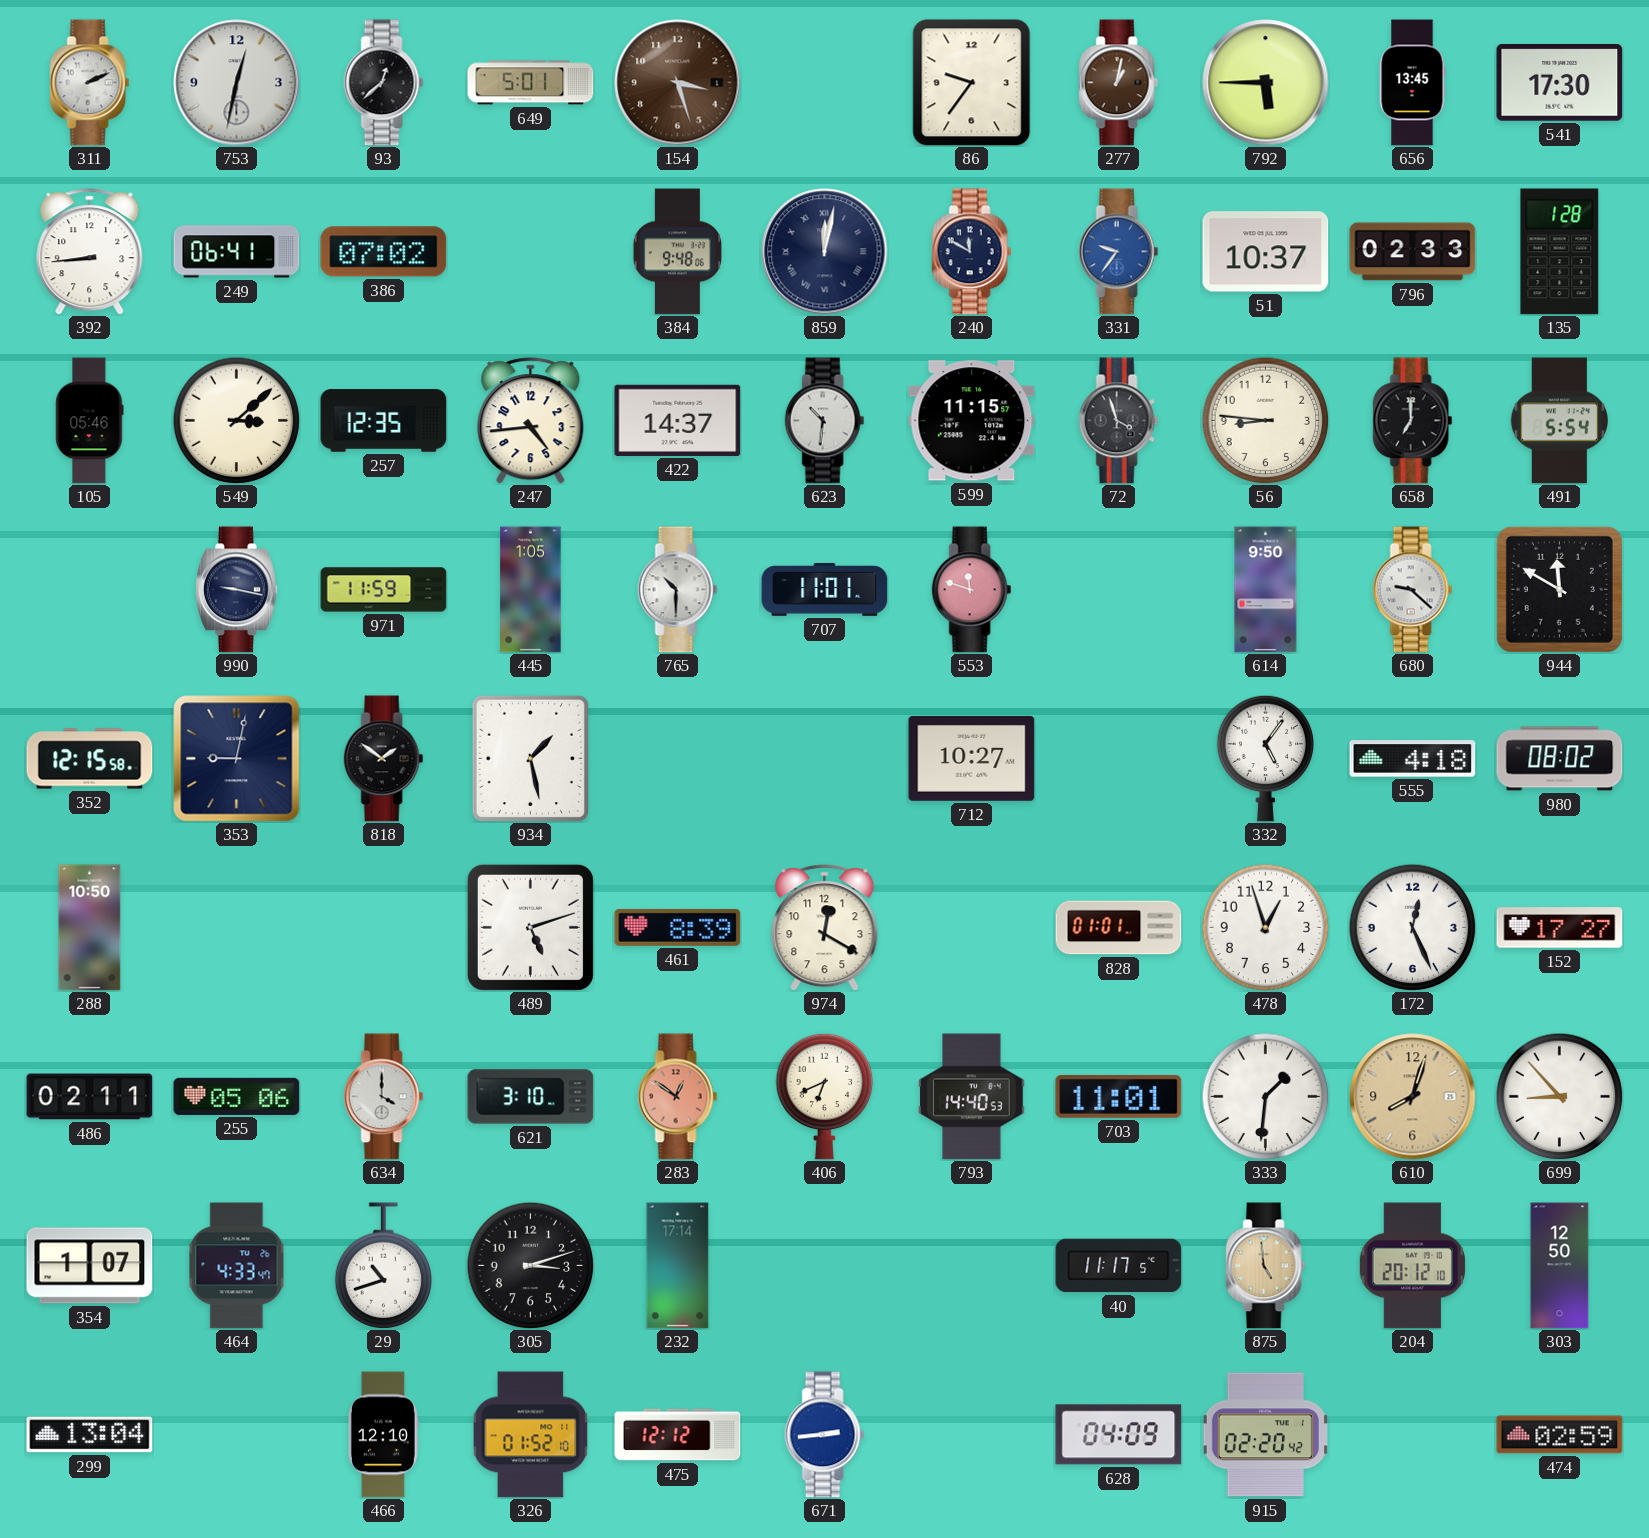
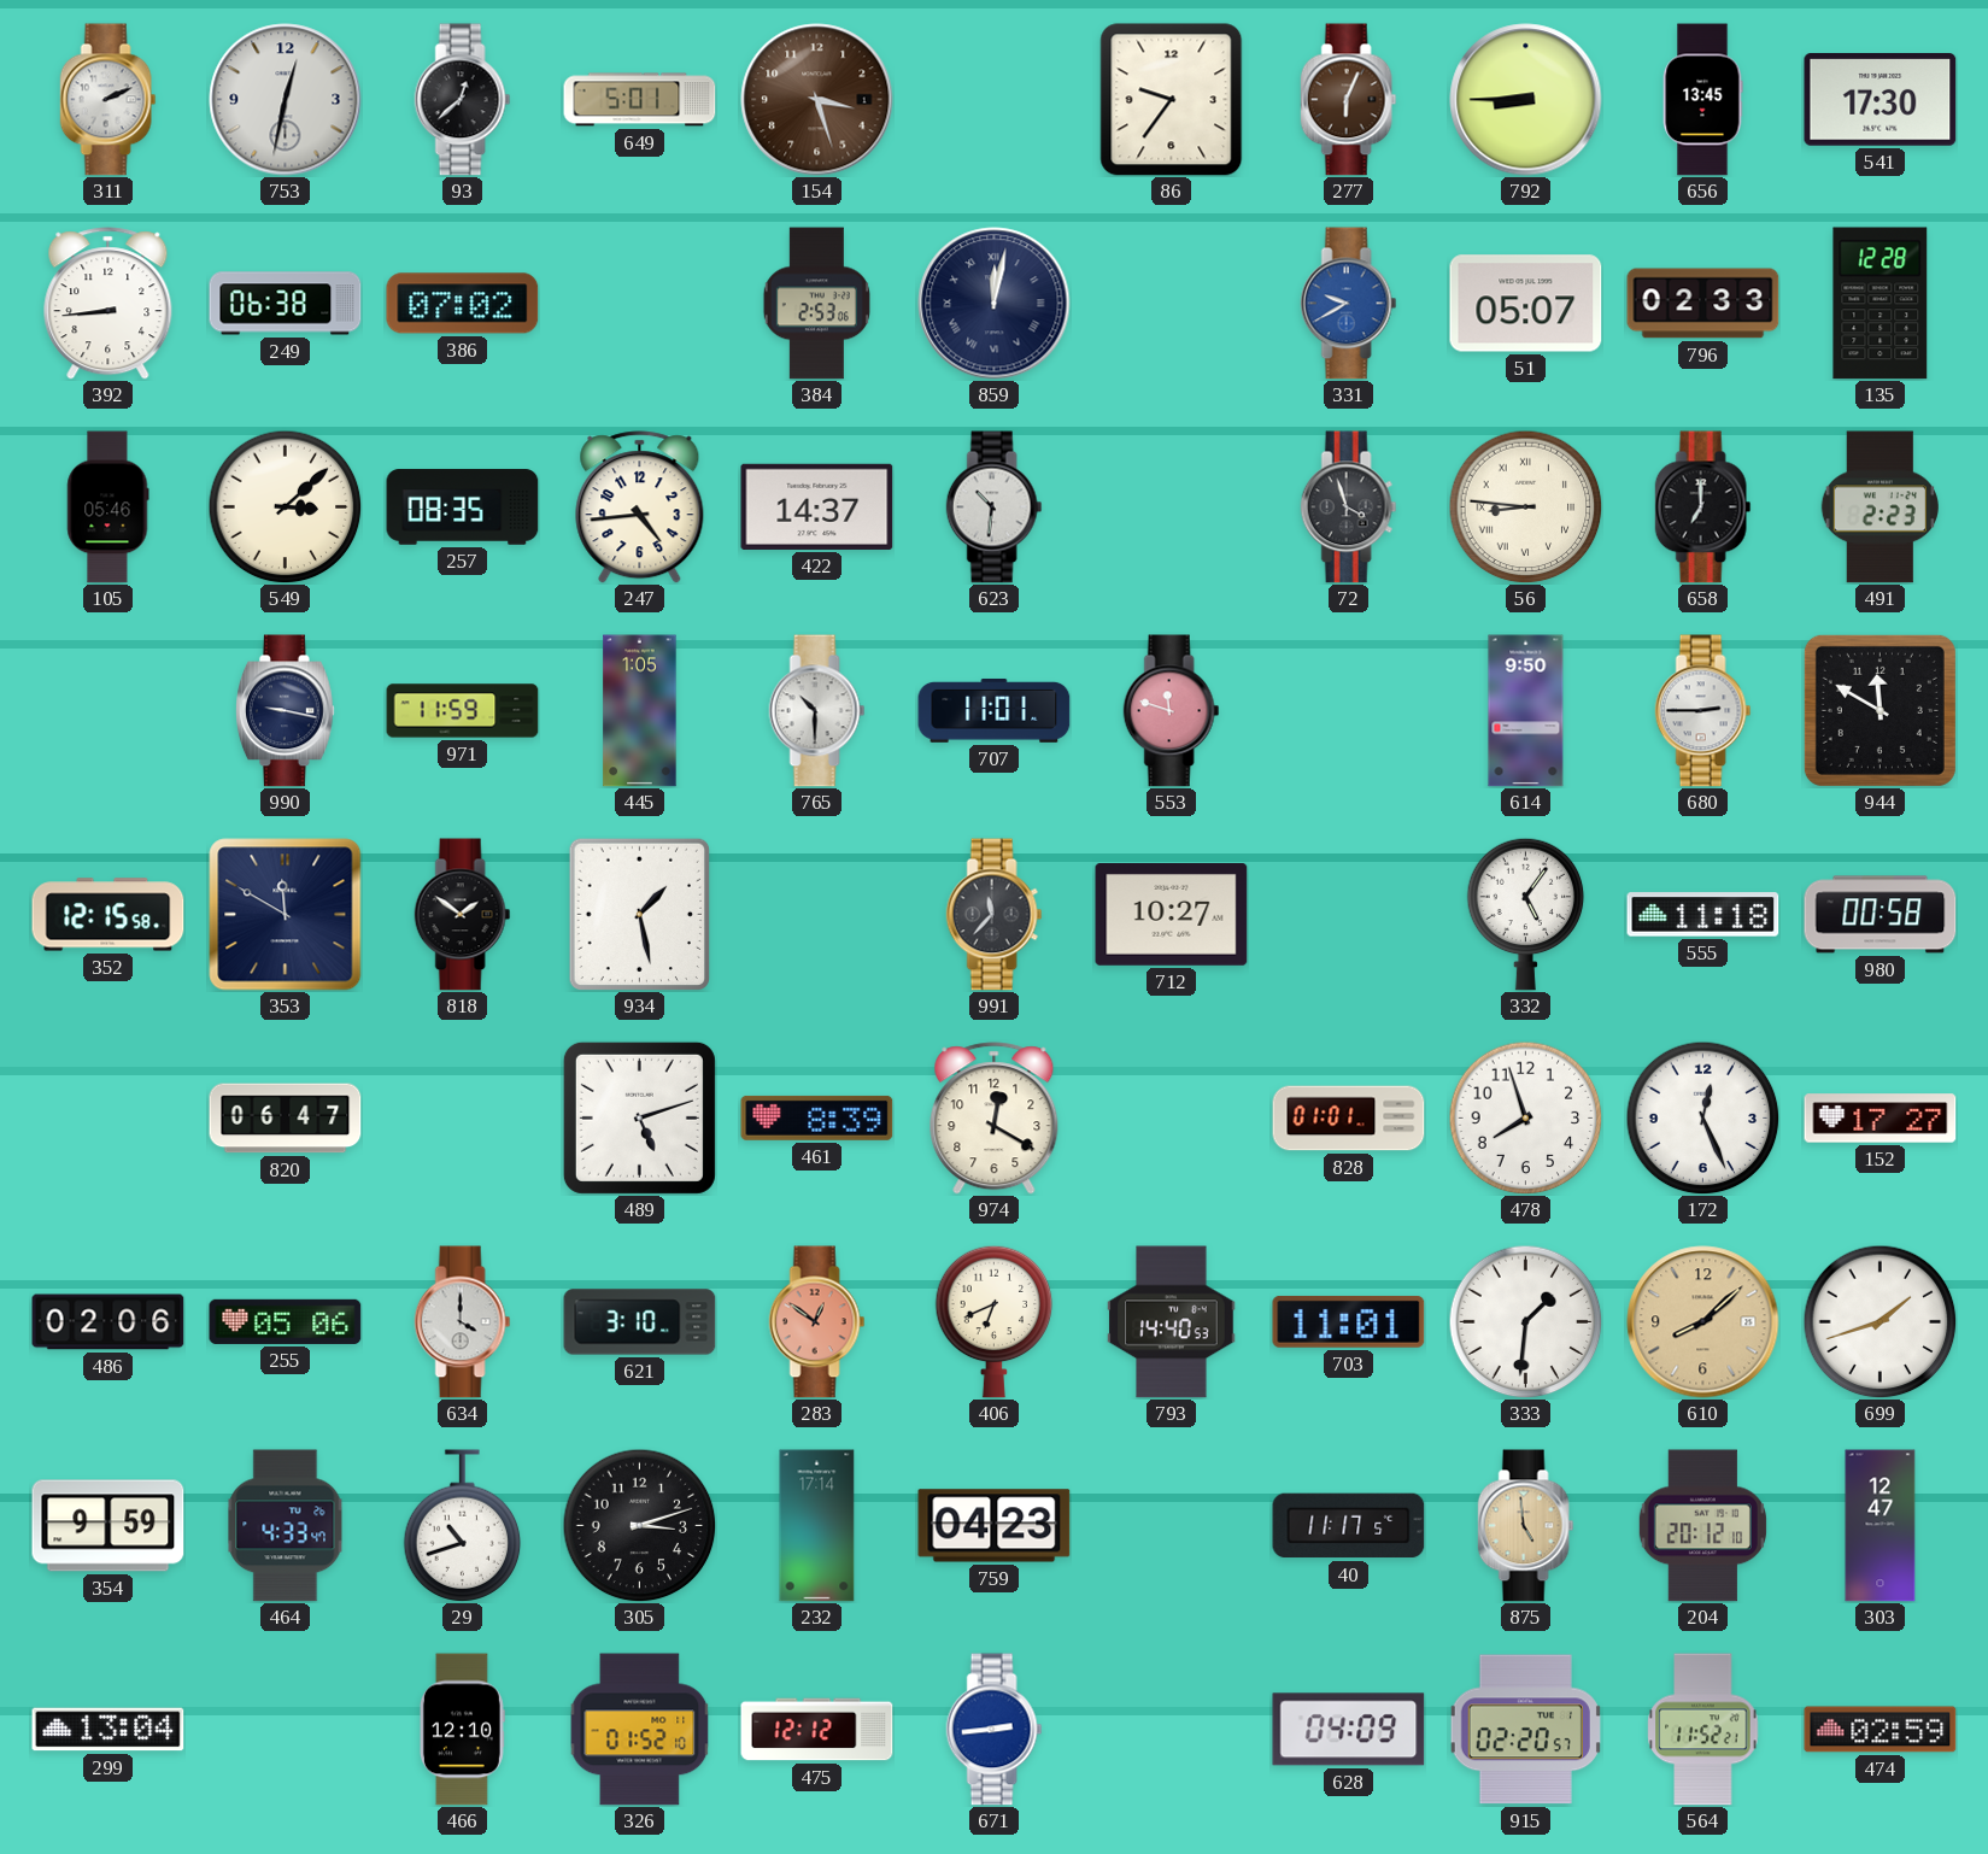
277: 1:02 -> 6:04 (1349, 100)
792: 5:45 -> 8:45 (1526, 100)
249: 06:41 -> 06:38 (286, 304)
384: 9:48 -> 2:53 (816, 304)
240: 11:50 -> none (972, 252)
331: 9:36 -> 9:40 (1349, 304)
51: 10:37 -> 05:07 (1526, 304)
135: 1:28 -> 12:28 (1881, 304)
257: 12:35 -> 08:35 (463, 507)
599: 11:15 -> none (972, 421)
56 numerals: Arabic -> Roman (1525, 506)
491: 5:54 -> 2:23 (1879, 507)
680: 9:22 -> 2:45 (1703, 711)
353: 9:02 -> 11:50 (286, 915)
991: none -> 11:37 (995, 915)
555: 4:18 -> 11:18 (1703, 915)
980: 08:02 -> 00:58 (1881, 915)
288: 10:50 -> none (90, 928)
820: none -> 06:47 (286, 1119)
478: 12:57 -> 7:57 (1525, 1117)
486: 02:11 -> 02:06 (109, 1322)
610: 8:03 -> 8:08 (1703, 1322)
699: 8:53 -> 1:42 (1879, 1321)
354: 1:07 -> 9:59 (109, 1526)
759: none -> 04:23 (995, 1526)
303: 12:50 -> 12:47 (1881, 1526)
915: 02:20:42 -> 02:20:57 (1525, 1730)
564: none -> 11:52 (1703, 1730)
